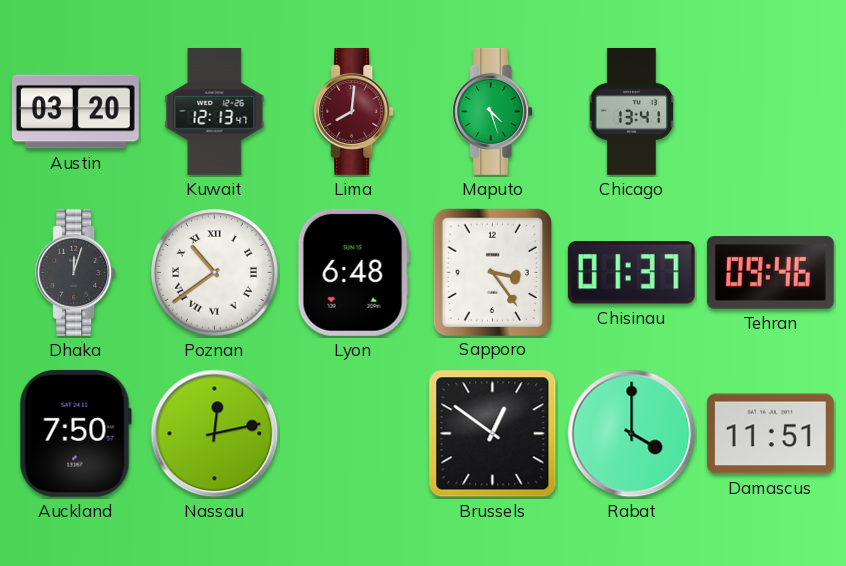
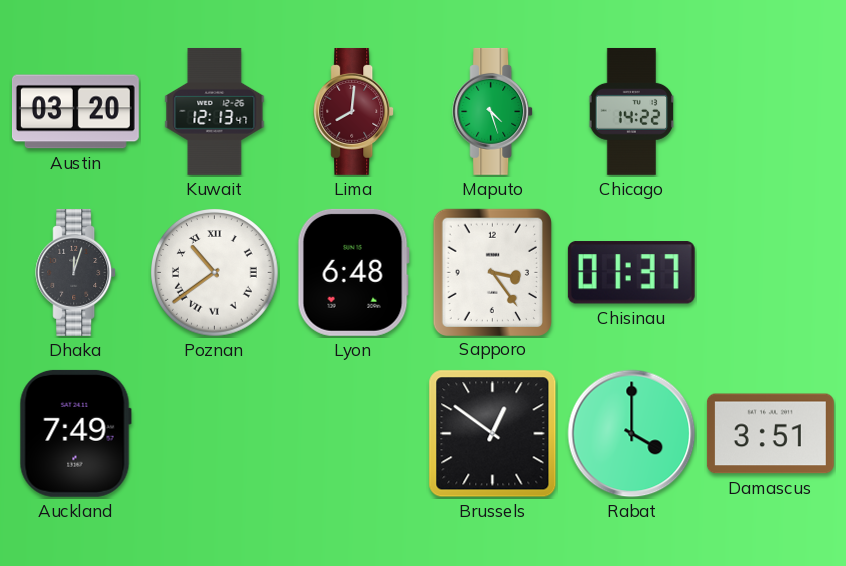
Chicago: 13:41 -> 14:22 (631, 111)
Tehran: 09:46 -> none (770, 273)
Auckland: 7:50 -> 7:49 (75, 433)
Nassau: 12:13 -> none (215, 434)
Damascus: 11:51 -> 3:51 (770, 434)
